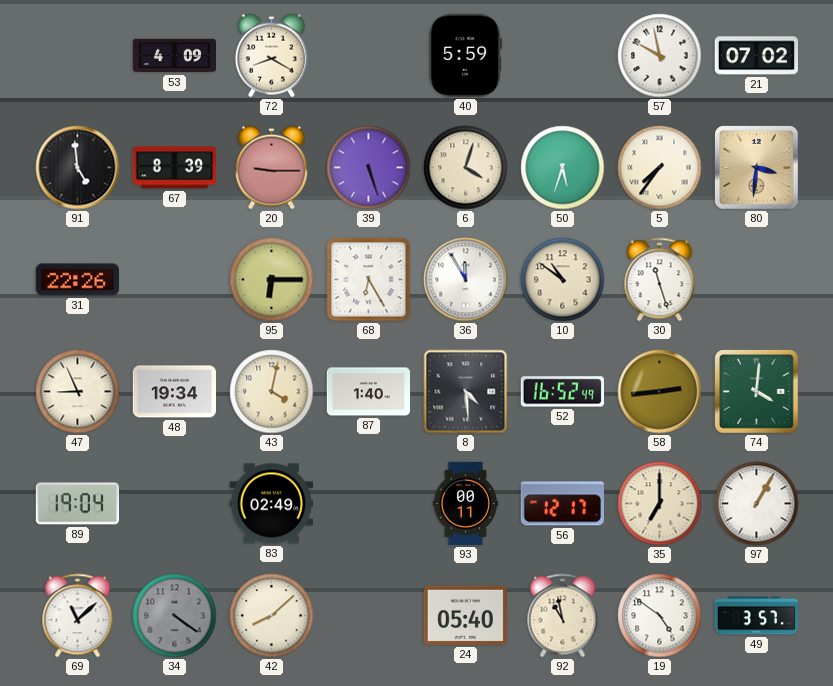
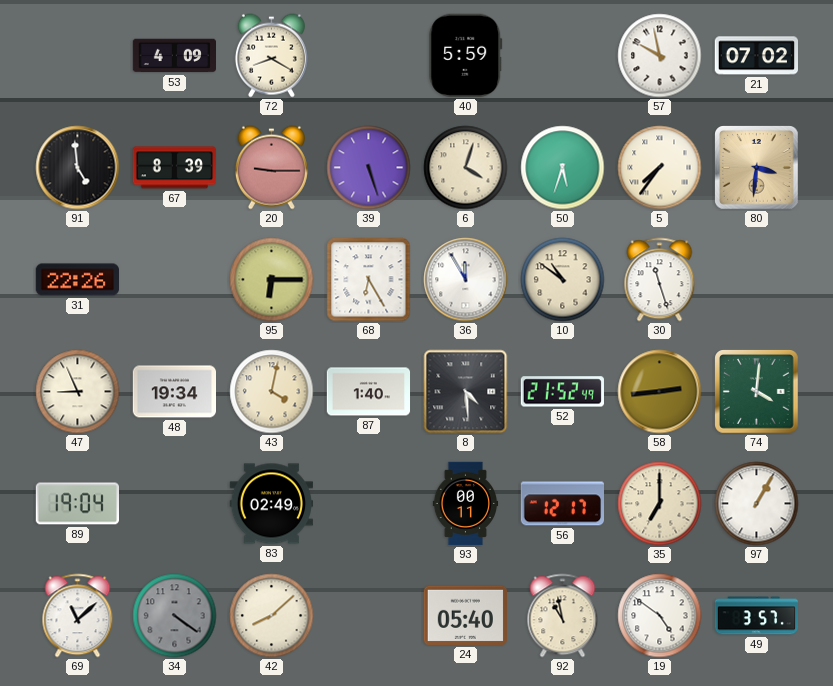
52: 16:52 -> 21:52 (562, 392)
